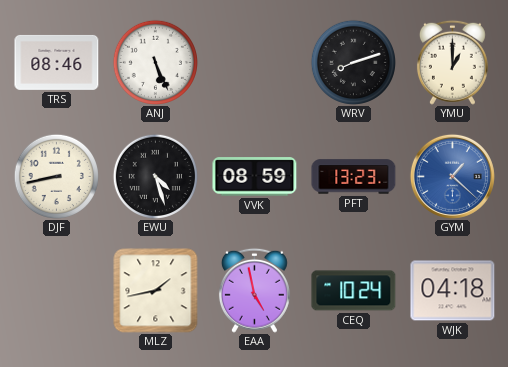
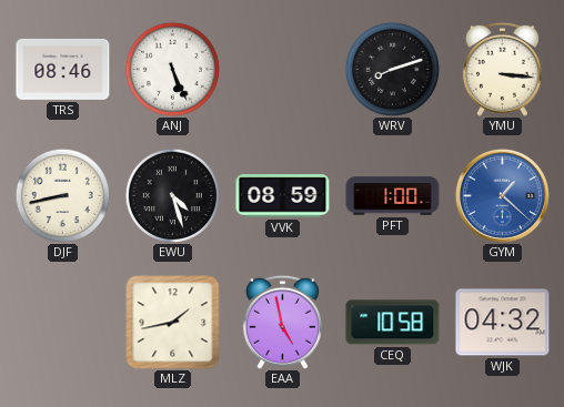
YMU: 1:00 -> 3:16 (502, 69)
PFT: 13:23 -> 1:00 (393, 196)
CEQ: 10:24 -> 10:58 (393, 323)
WJK: 04:18 -> 04:32 (503, 323)
